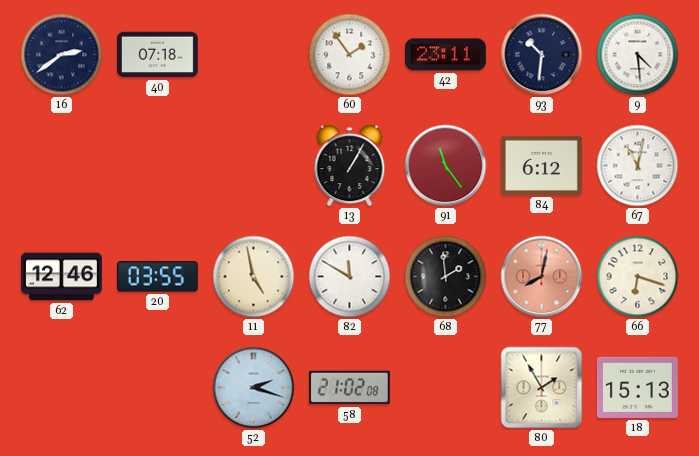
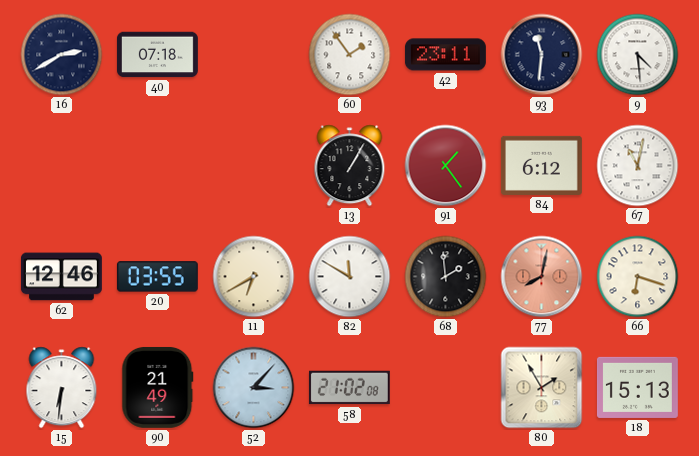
16: 2:39 -> 2:40 (62, 55)
93: 10:31 -> 11:31 (542, 55)
91: 11:24 -> 1:24 (446, 166)
11: 4:58 -> 6:40 (254, 277)
15: none -> 6:31 (62, 388)
90: none -> 21:49 (158, 387)
52: 2:18 -> 3:07 (254, 388)
